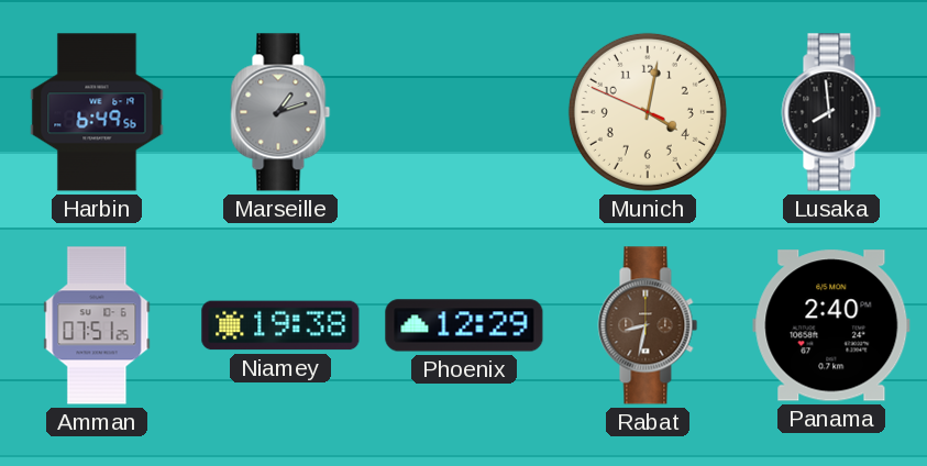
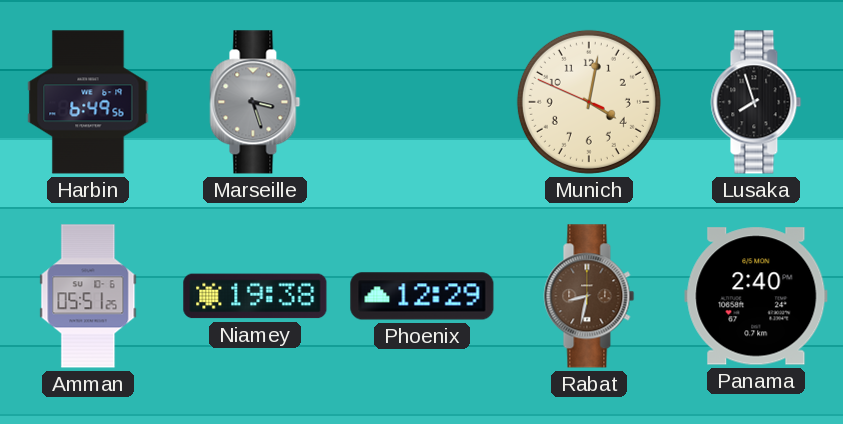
Marseille: 1:12 -> 3:27 (255, 102)
Lusaka: 7:59 -> 7:57 (756, 102)
Amman: 07:51 -> 05:51 (88, 296)
